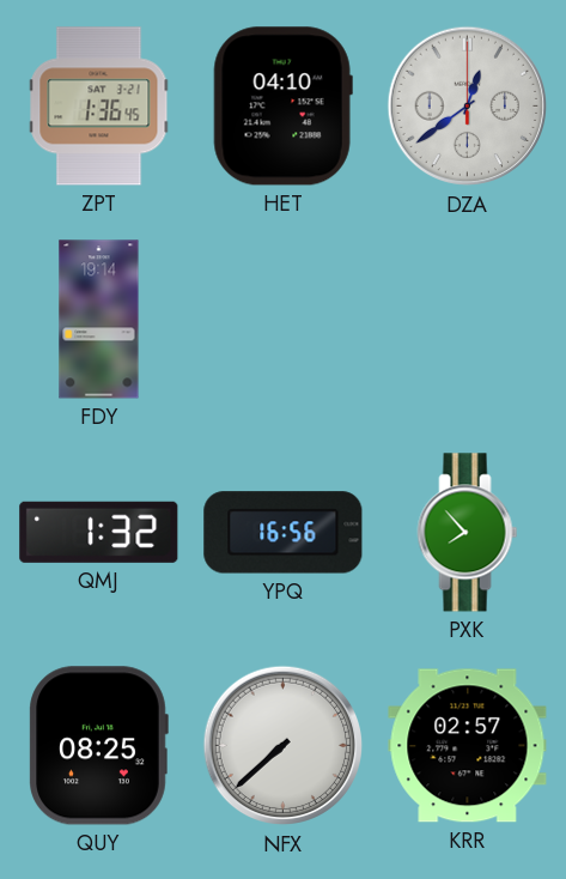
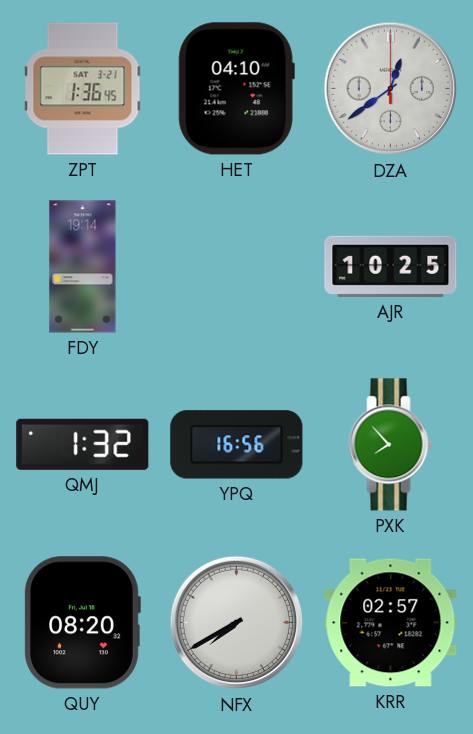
AJR: none -> 10:25 (391, 266)
QUY: 08:25 -> 08:20 (82, 623)
NFX: 7:38 -> 7:40 (237, 623)
